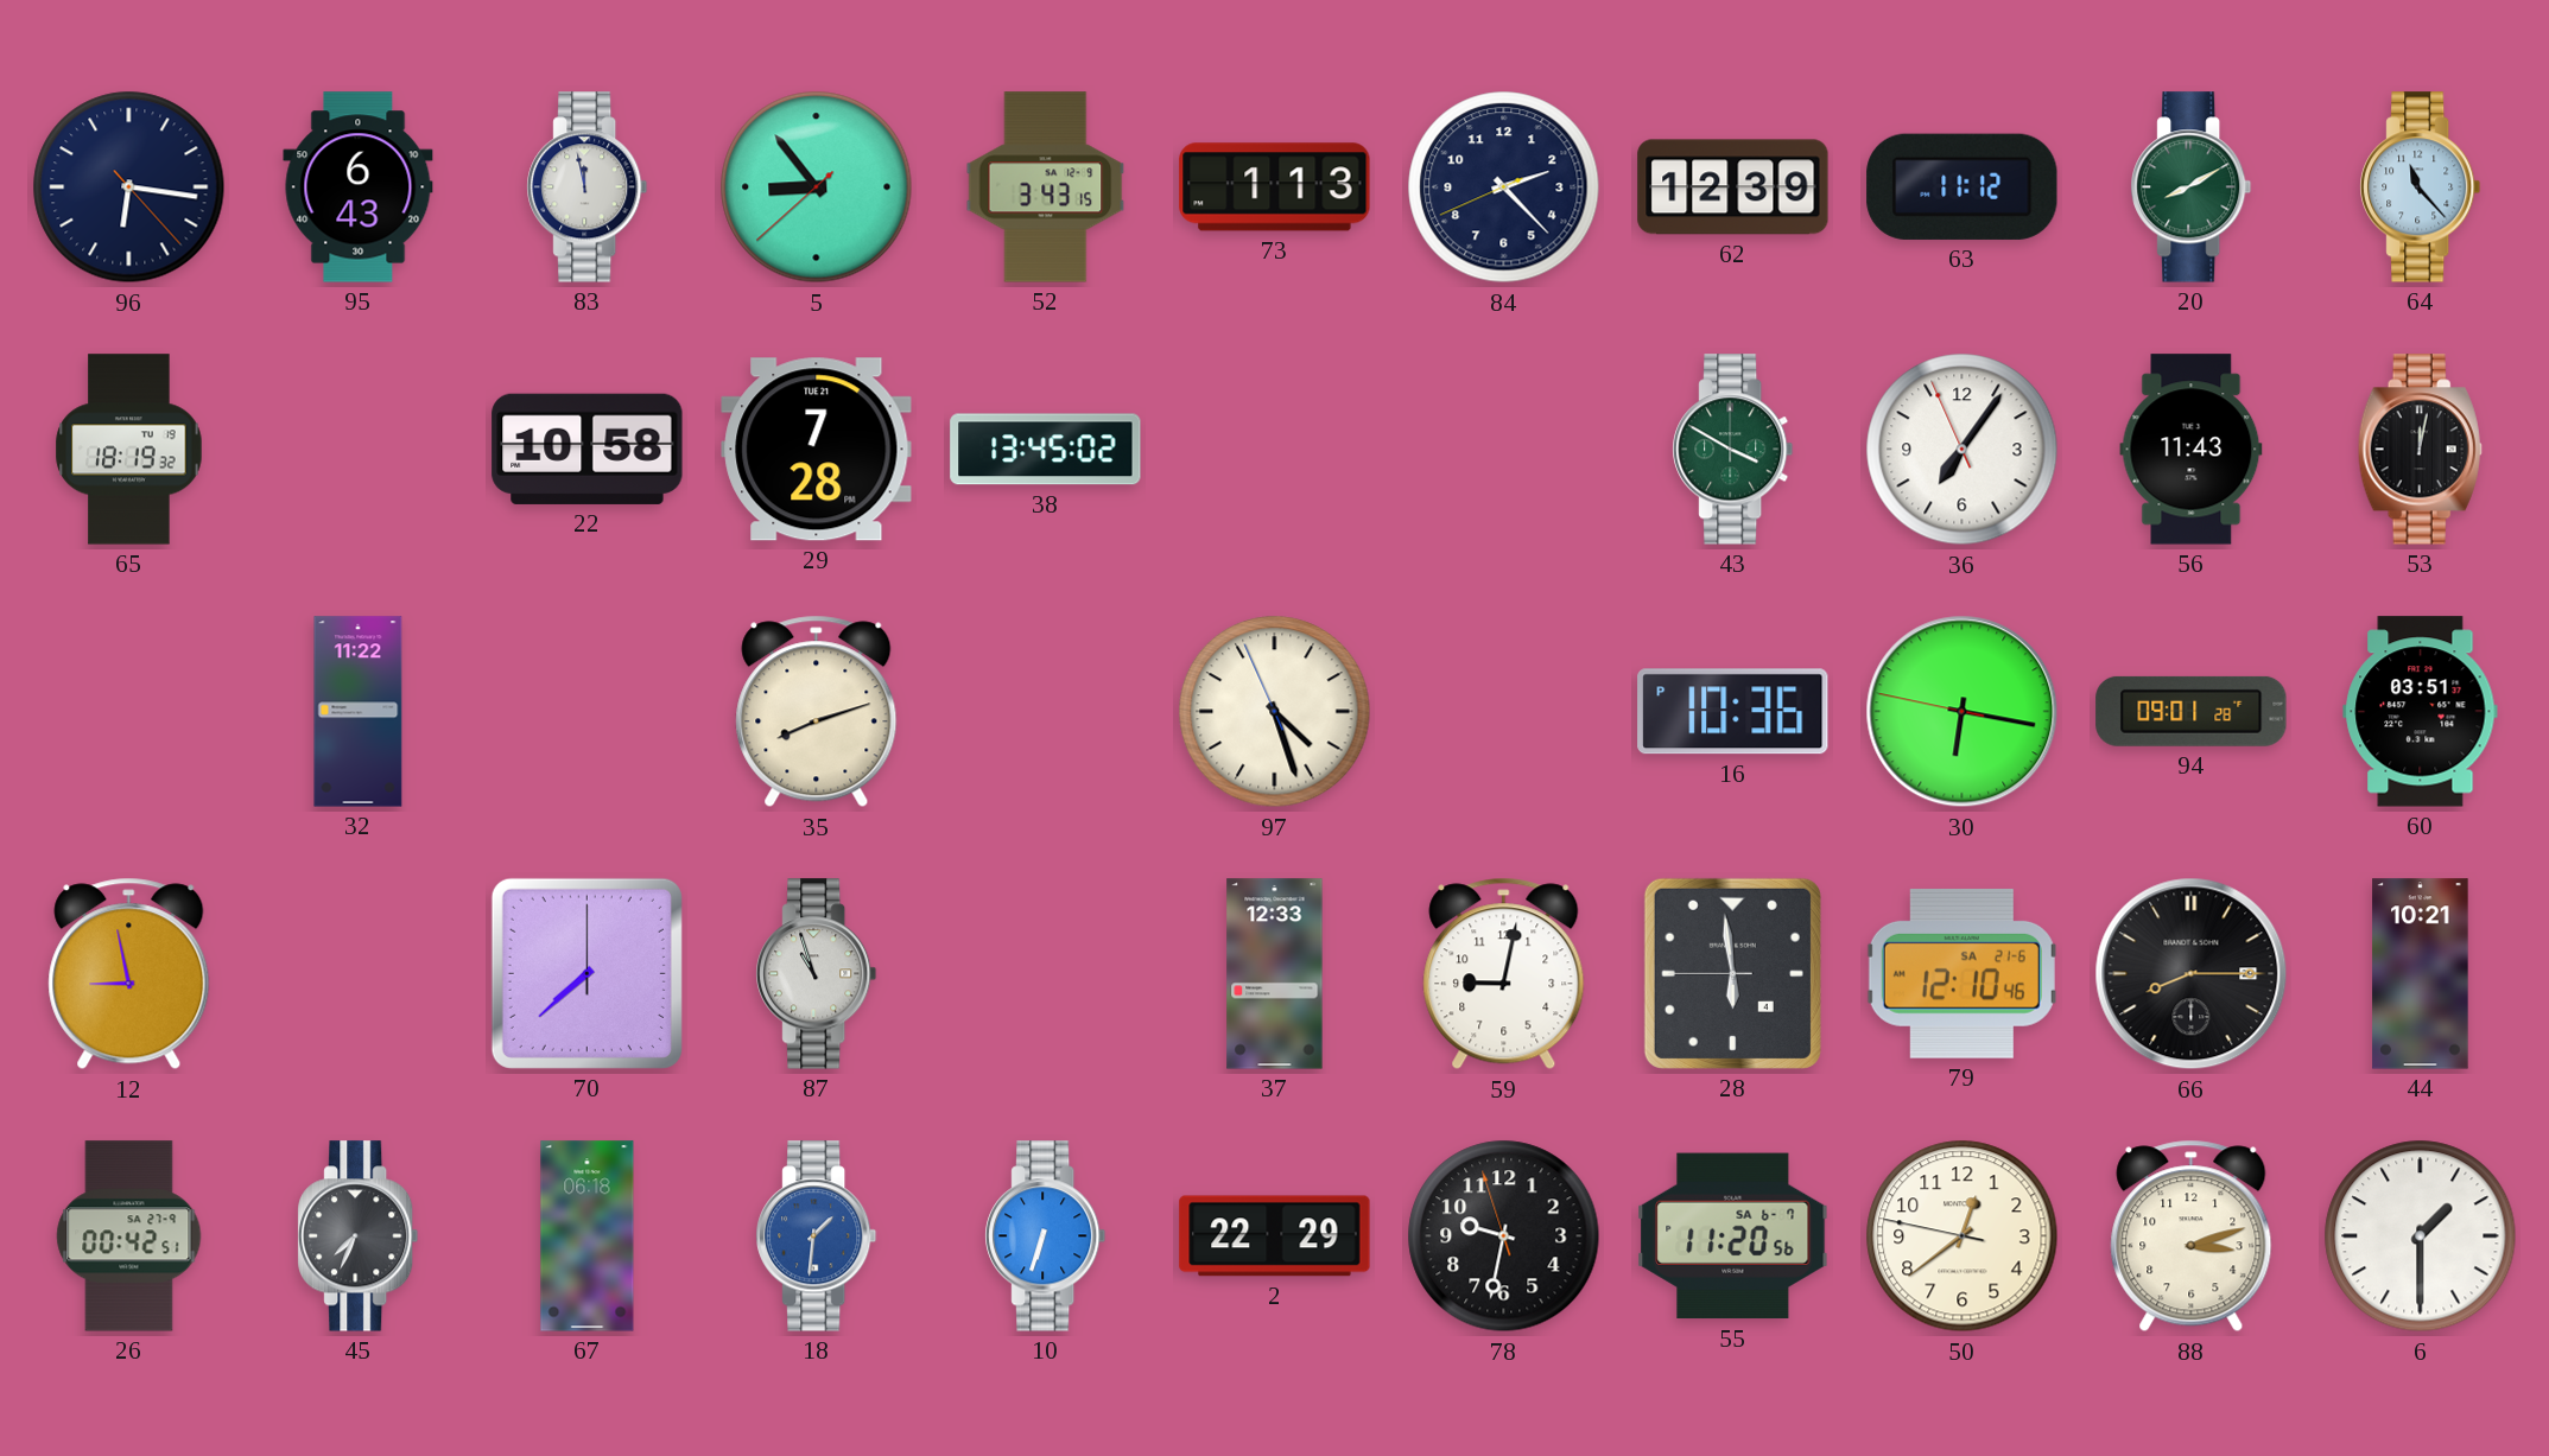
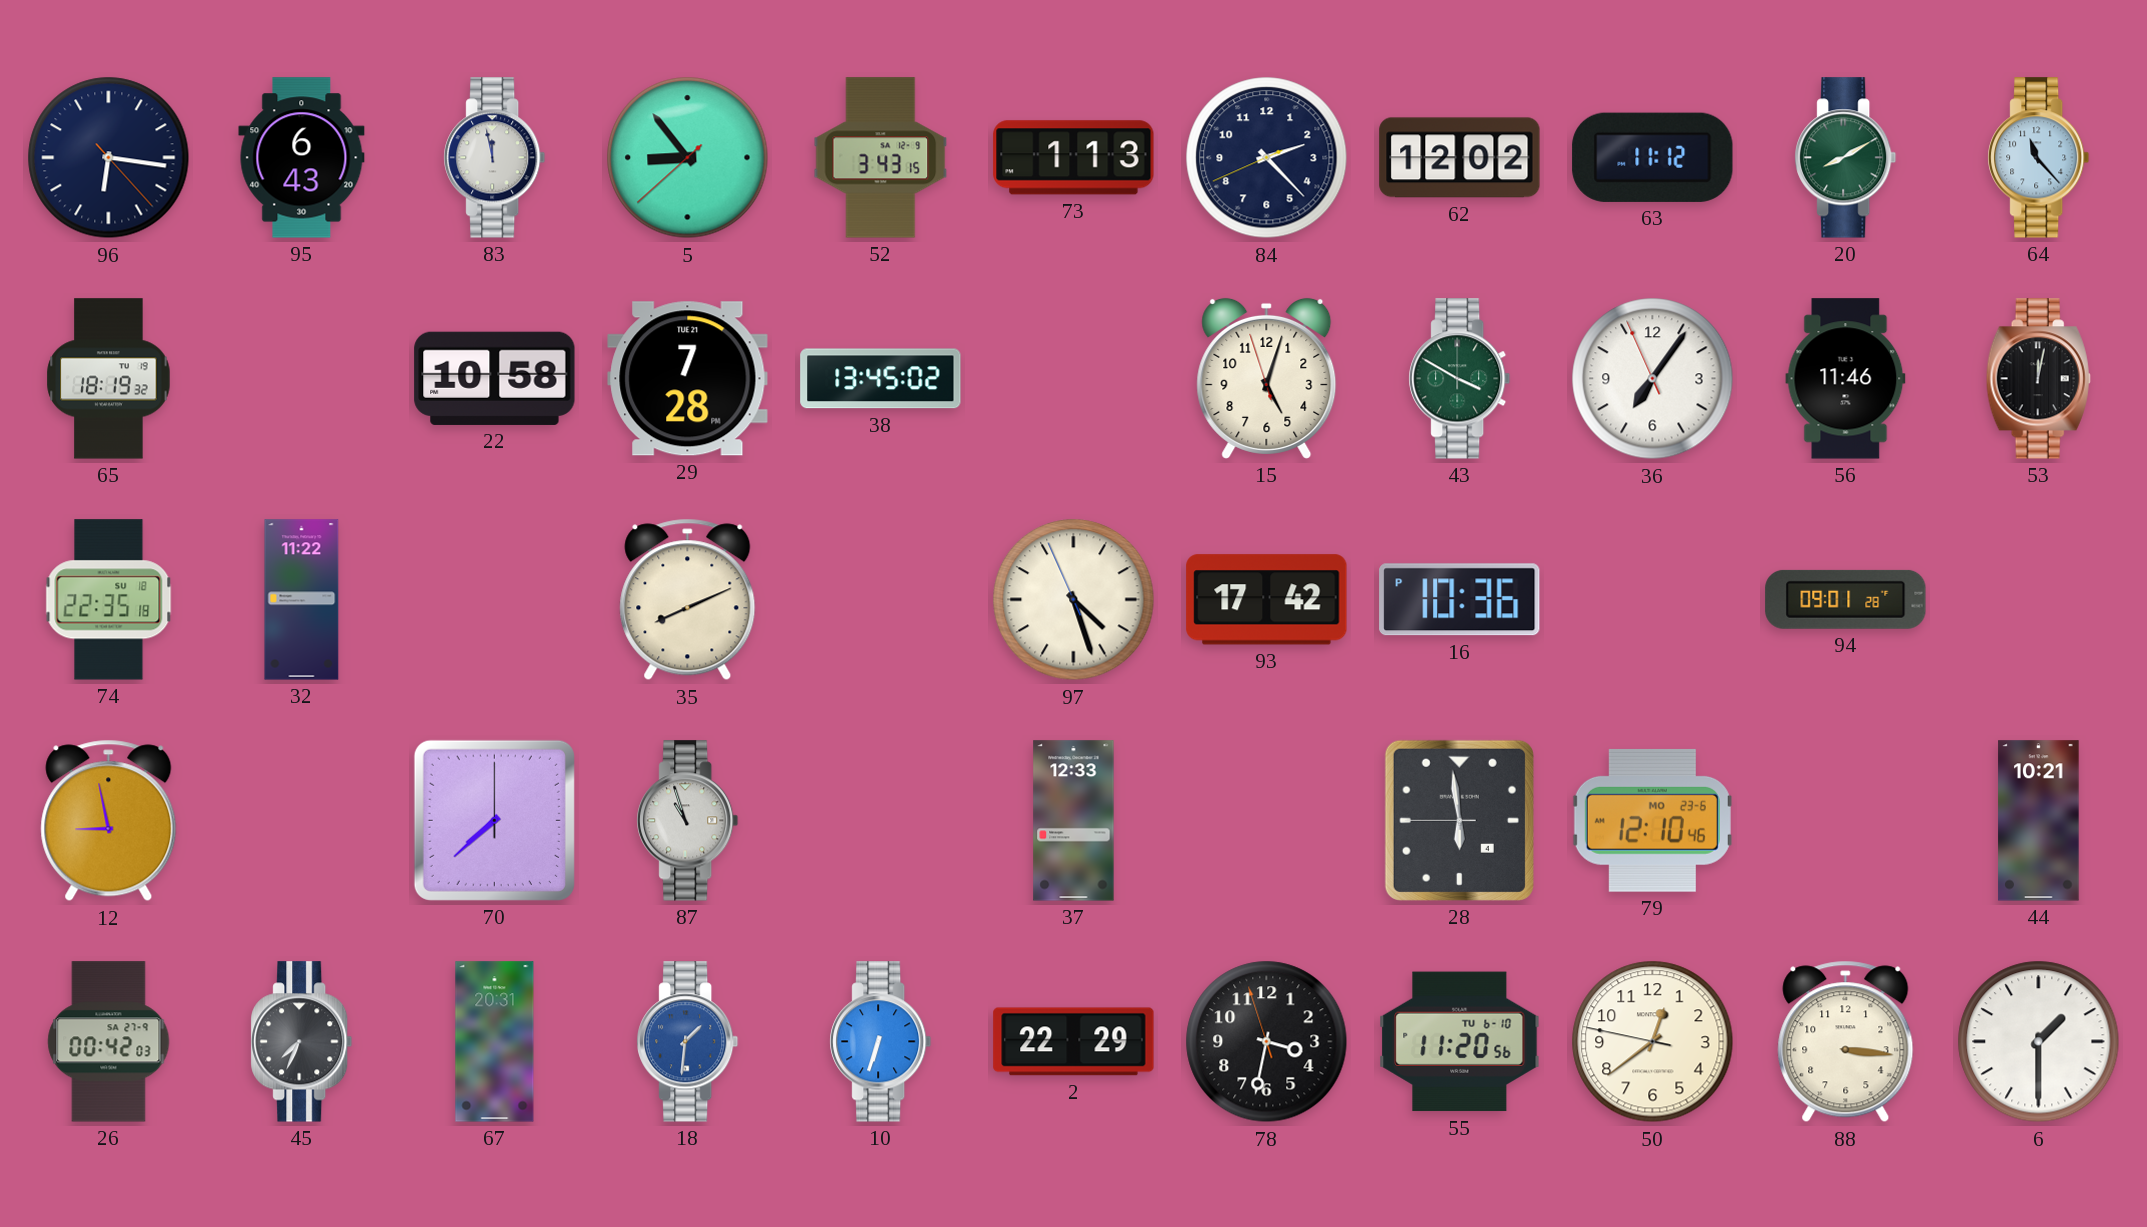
62: 12:39 -> 12:02 (1460, 158)
15: none -> 5:02 (1267, 378)
56: 11:43 -> 11:46 (1846, 379)
74: none -> 22:35 (109, 600)
35: 8:12 -> 8:11 (688, 600)
93: none -> 17:42 (1267, 600)
30: 6:16 -> none (1963, 712)
60: 03:51 -> none (2421, 712)
59: 9:02 -> none (1504, 974)
79 date: SA 21-6 -> MO 23-6 (1652, 820)
66: 8:15 -> none (2192, 974)
26: 00:42:51 -> 00:42:03 (109, 1042)
67: 06:18 -> 20:31 (495, 1042)
78: 9:31 -> 3:31 (1267, 1042)
55 date: SA 6-7 -> TU 6-10 (1460, 1042)
88: 3:12 -> 3:16 (1846, 1042)
